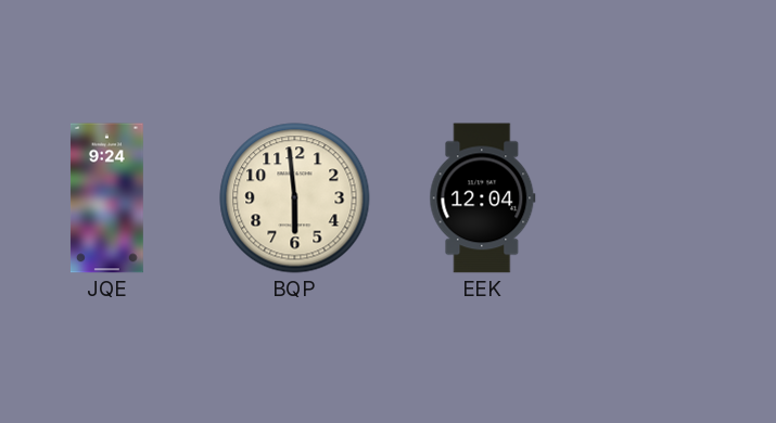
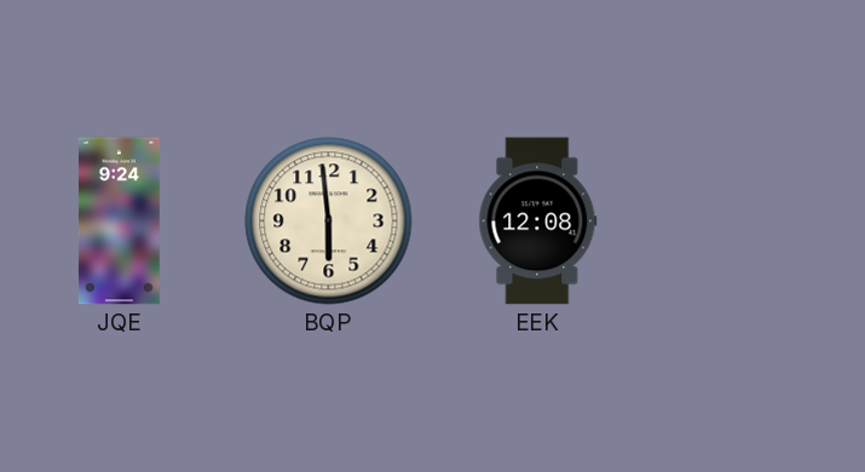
EEK: 12:04 -> 12:08 (538, 221)
